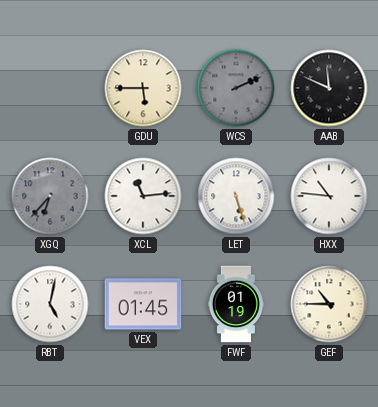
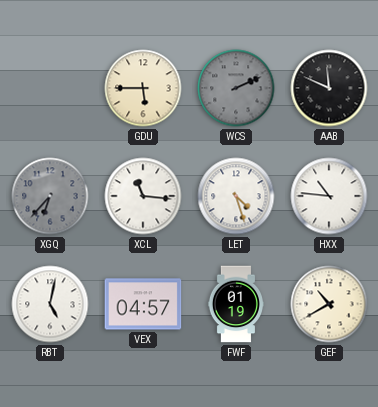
XCL: 11:14 -> 11:16 (143, 196)
LET: 5:27 -> 4:27 (236, 196)
VEX: 01:45 -> 04:57 (143, 304)
GEF: 10:45 -> 10:40 (329, 304)
